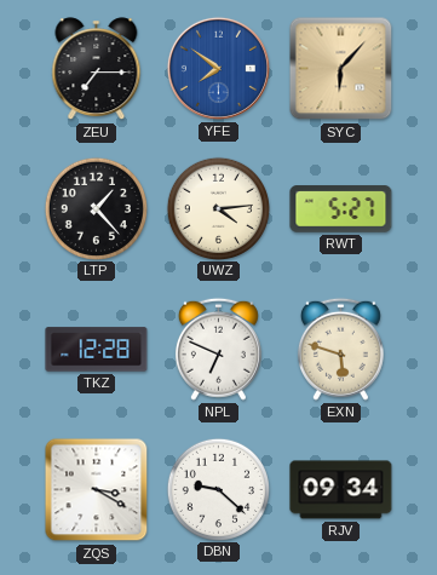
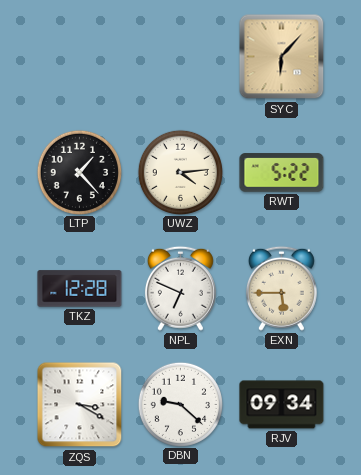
ZEU: 7:15 -> none (97, 69)
YFE: 7:51 -> none (218, 68)
RWT: 5:27 -> 5:22 (282, 173)
EXN: 5:48 -> 5:45 (281, 288)
